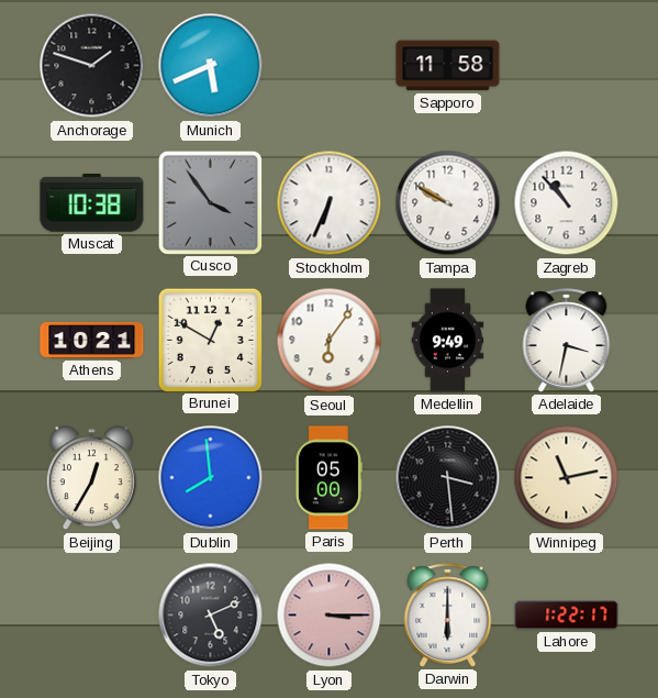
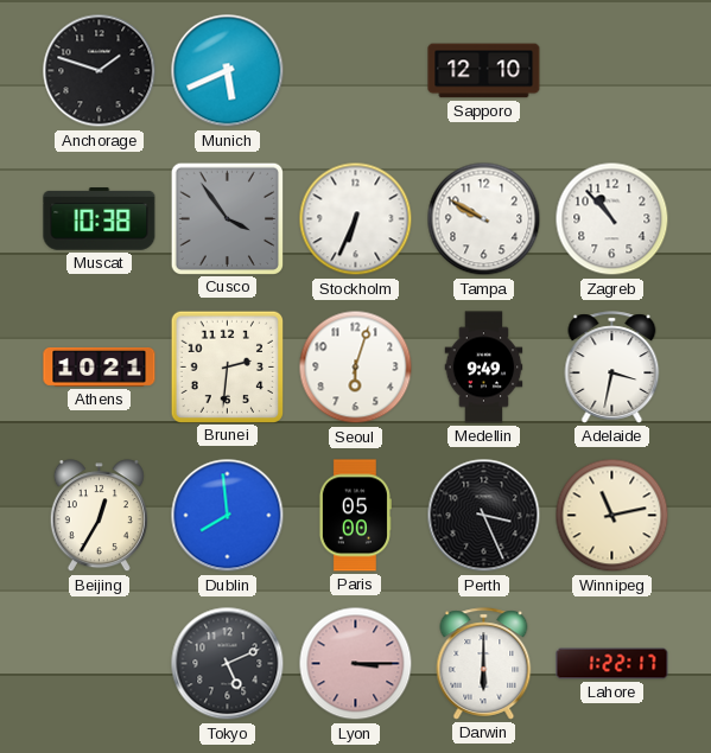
Sapporo: 11:58 -> 12:10 (484, 71)
Brunei: 12:50 -> 2:31 (227, 366)
Seoul: 6:06 -> 6:03 (356, 368)
Perth: 3:29 -> 3:26 (484, 516)
